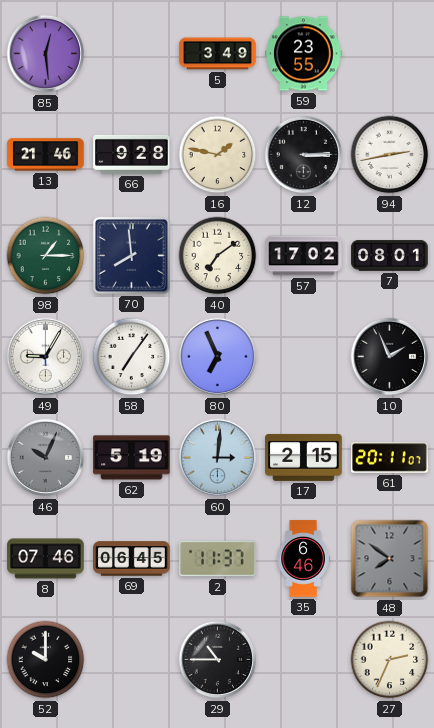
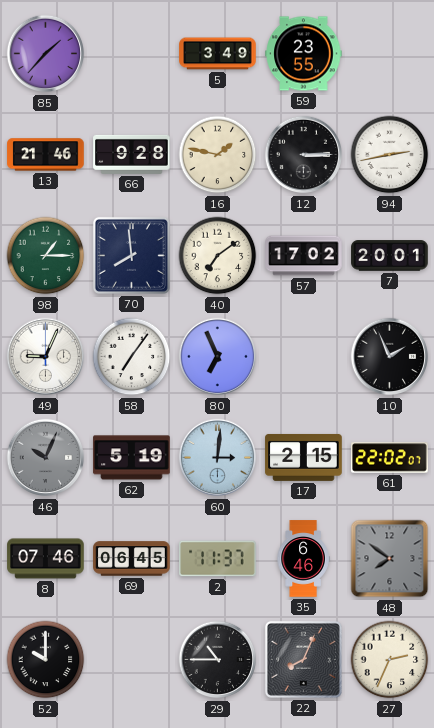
85: 12:29 -> 1:37 (46, 54)
7: 08:01 -> 20:01 (390, 256)
49: 9:05 -> 9:04 (46, 357)
61: 20:11 -> 22:02 (390, 458)
22: none -> 8:04 (303, 659)
